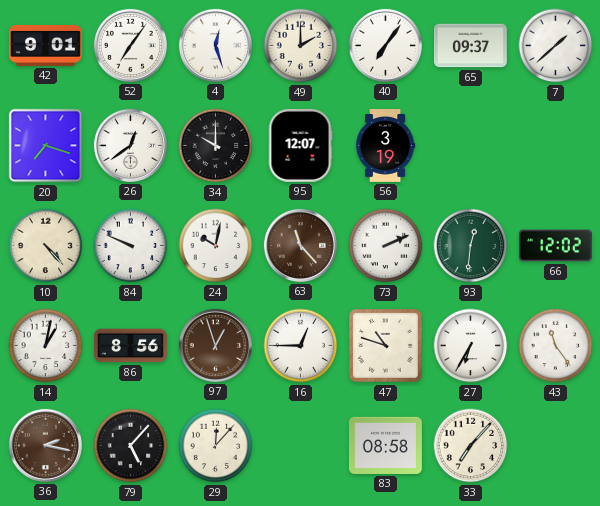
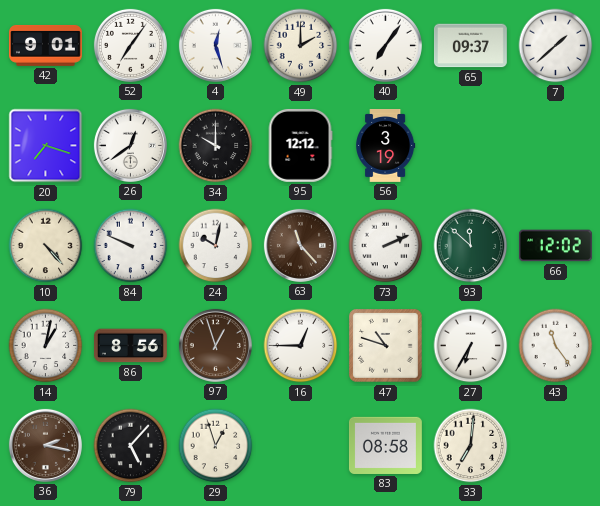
95: 12:07 -> 12:12 (300, 145)
93: 12:31 -> 11:52 (471, 246)
29: 12:07 -> 12:57 (216, 446)
33: 7:07 -> 7:01 (471, 446)
